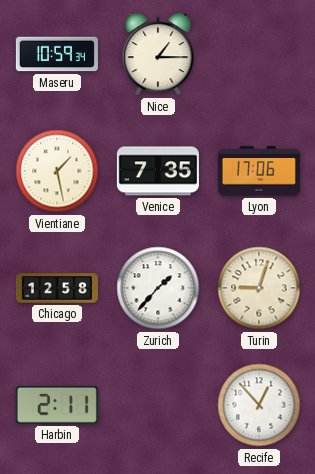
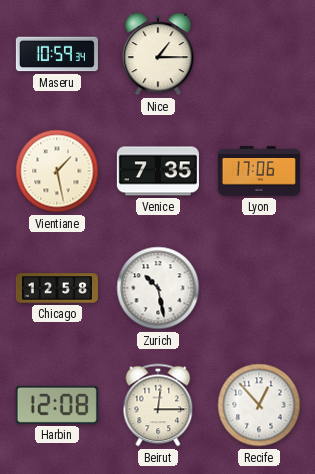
Zurich: 1:37 -> 10:28 (158, 288)
Turin: 9:03 -> none (259, 288)
Harbin: 2:11 -> 12:08 (57, 405)
Beirut: none -> 12:15 (158, 405)
